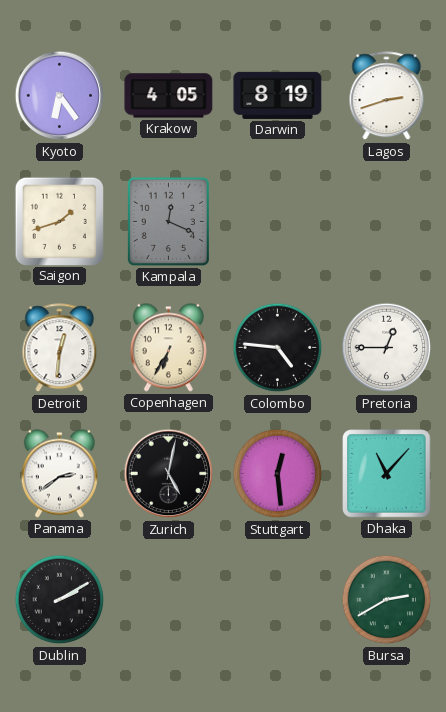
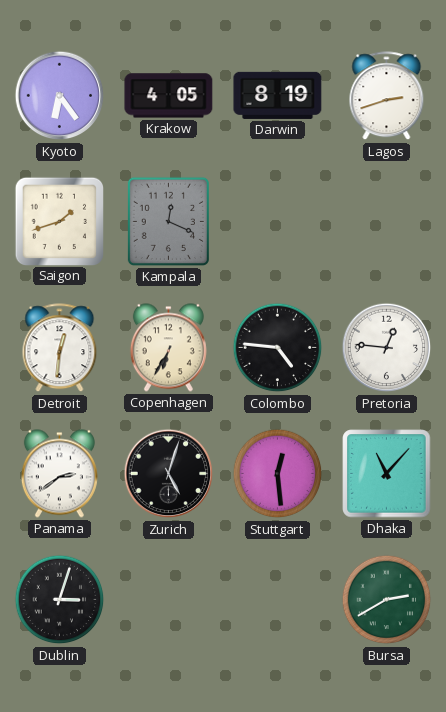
Pretoria: 12:45 -> 12:46 (387, 348)
Zurich: 5:02 -> 5:03 (169, 474)
Dublin: 2:10 -> 3:03 (60, 600)
